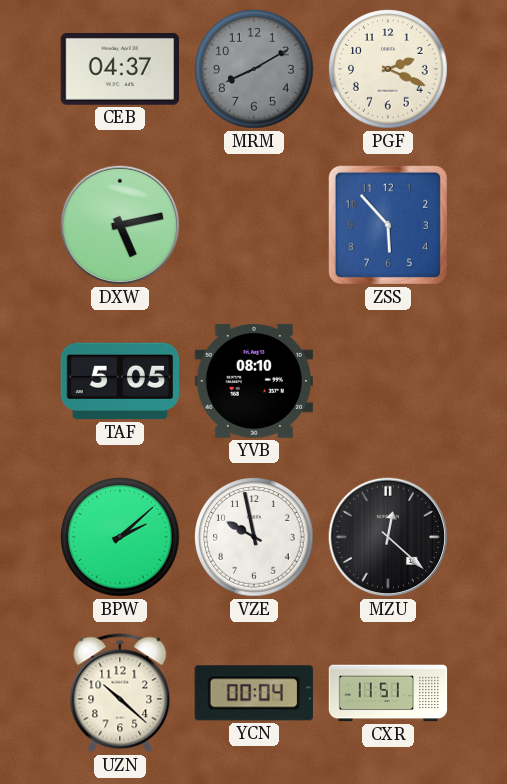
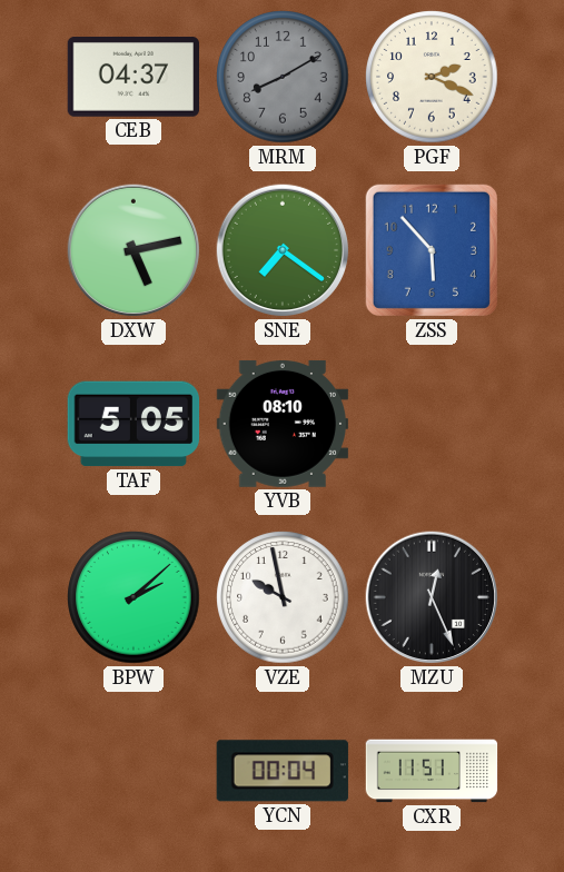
SNE: none -> 7:21 (283, 250)
MZU: 12:22 -> 12:26 (432, 597)
UZN: 10:22 -> none (120, 693)
